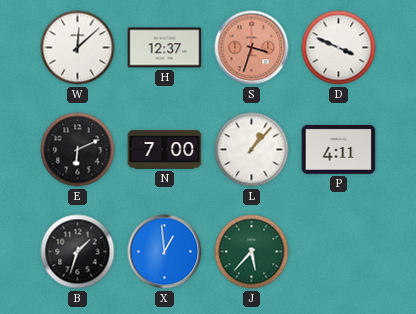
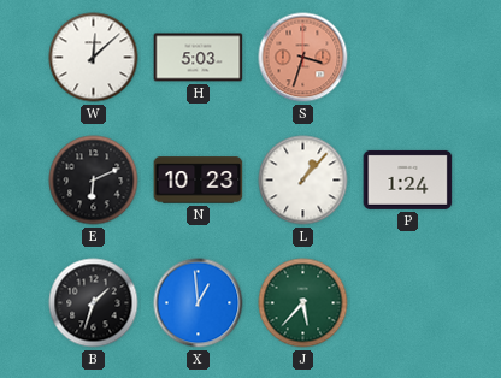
H: 12:37 -> 5:03 (199, 58)
D: 3:49 -> none (339, 48)
N: 7:00 -> 10:23 (199, 181)
P: 4:11 -> 1:24 (408, 179)
